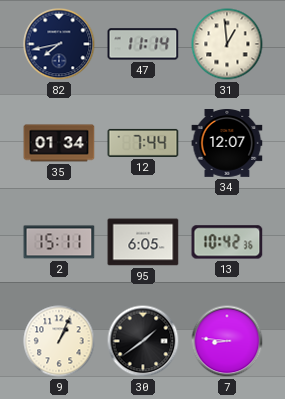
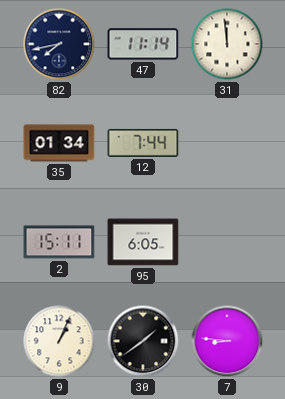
31: 12:59 -> 11:59 (227, 44)
34: 12:07 -> none (227, 144)
13: 10:42 -> none (227, 242)
